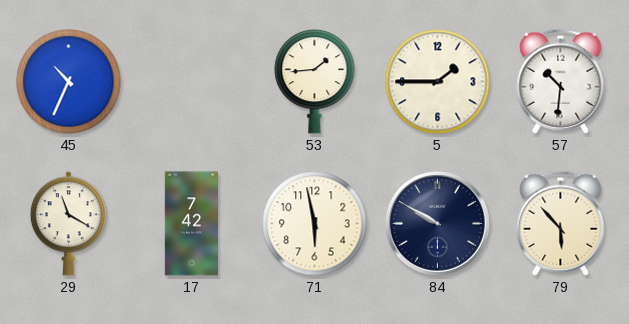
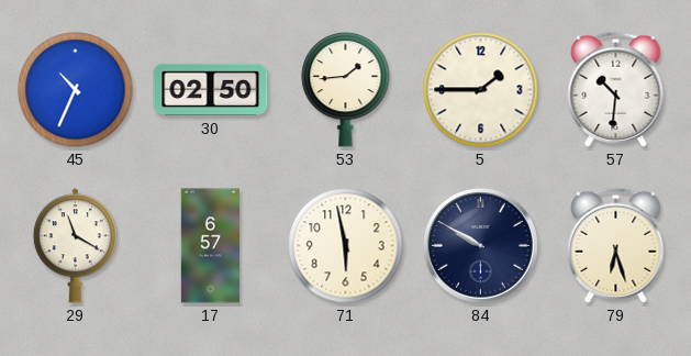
30: none -> 02:50 (211, 90)
17: 7:42 -> 6:57 (211, 246)
79: 5:53 -> 6:27 (616, 245)
